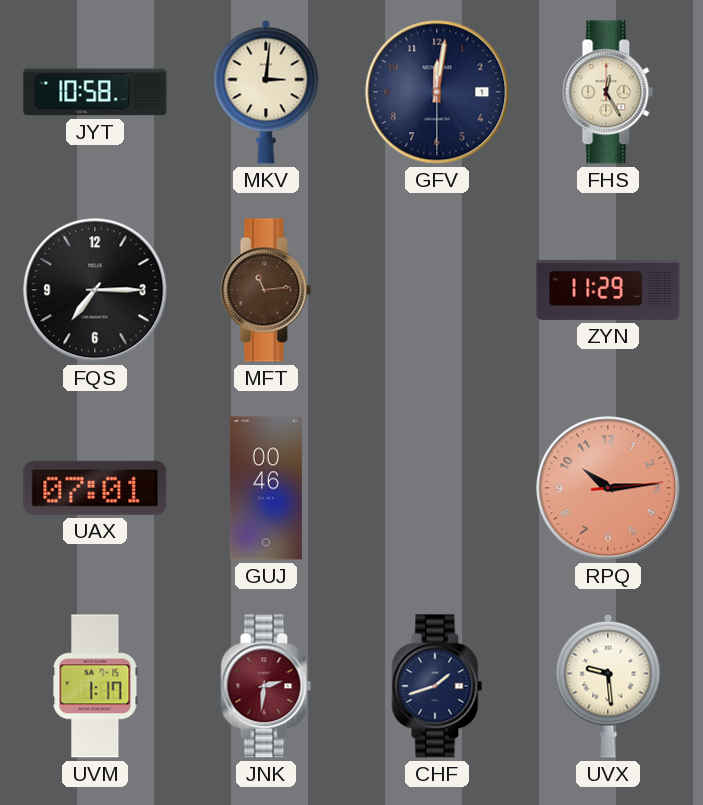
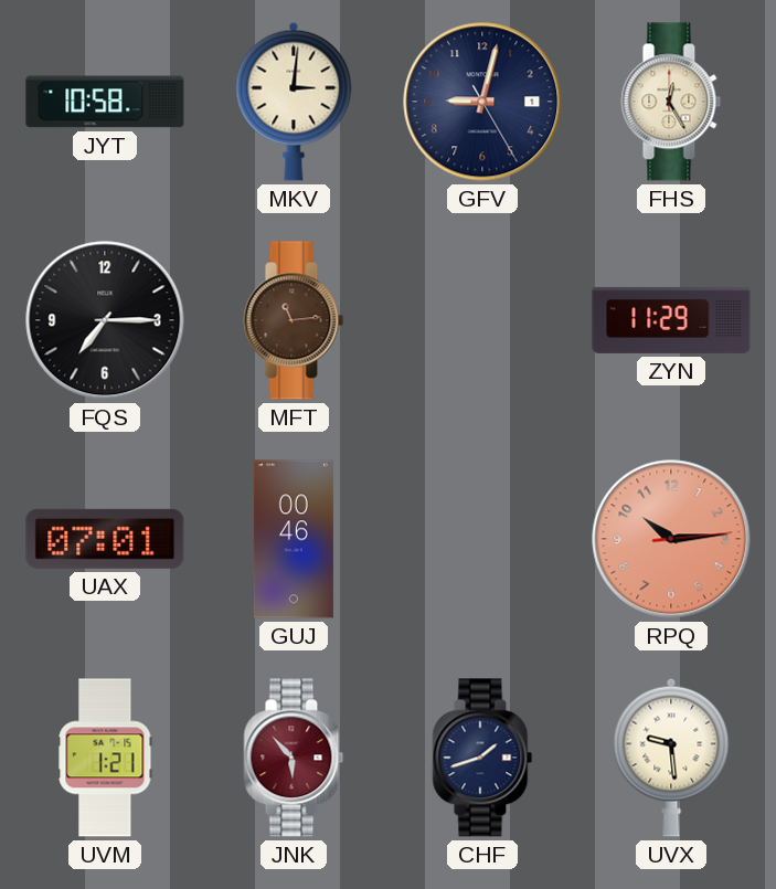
GFV: 12:01 -> 9:02 (482, 102)
UVM: 1:17 -> 1:21 (105, 758)
JNK: 2:31 -> 5:53 (294, 758)
